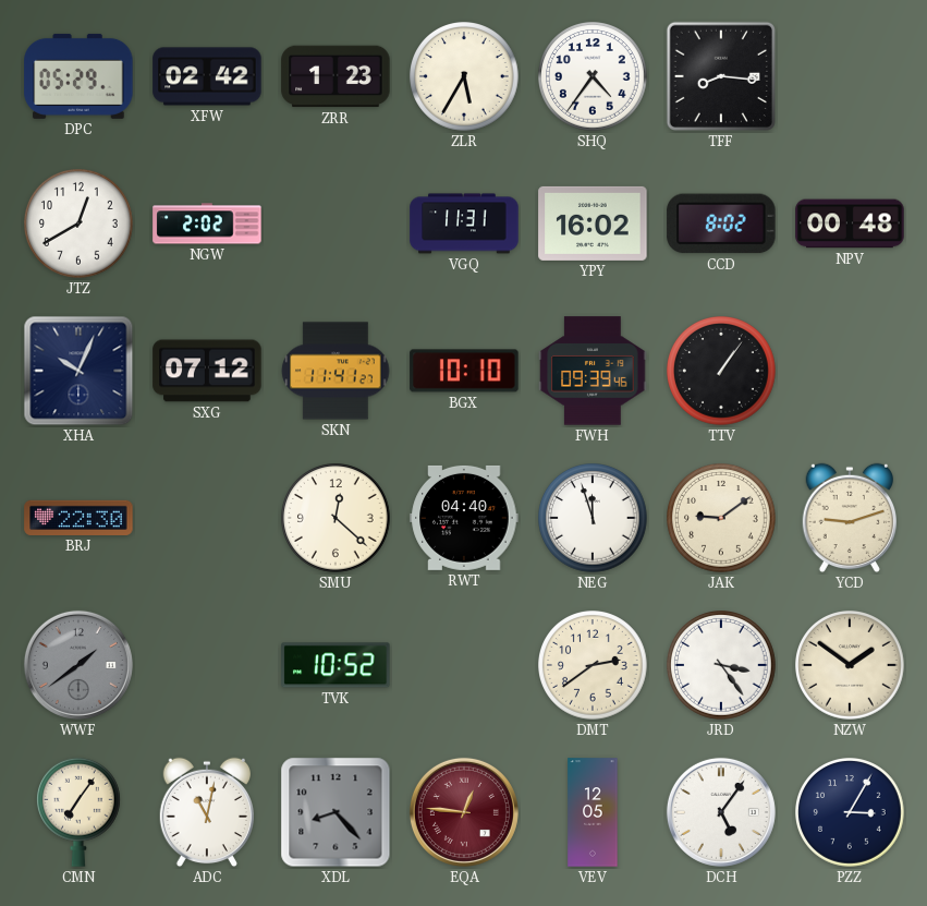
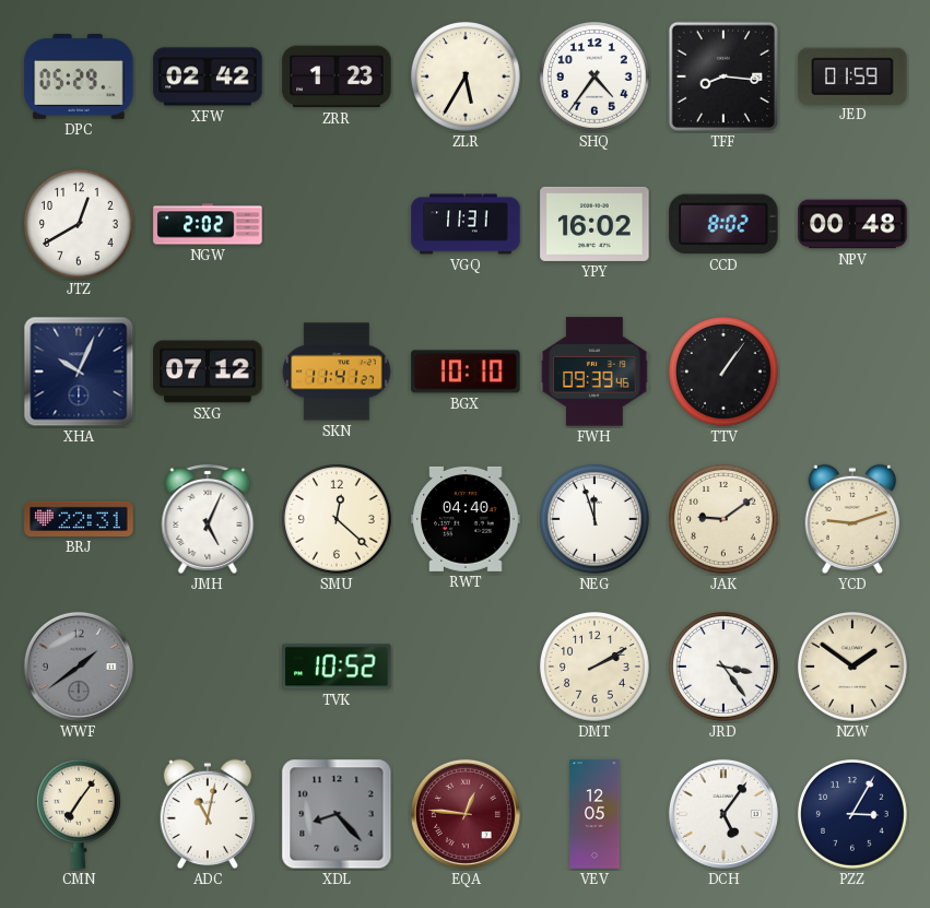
JED: none -> 01:59 (852, 75)
BRJ: 22:30 -> 22:31 (79, 519)
JMH: none -> 5:04 (208, 519)
DMT: 2:39 -> 2:10 (596, 668)
